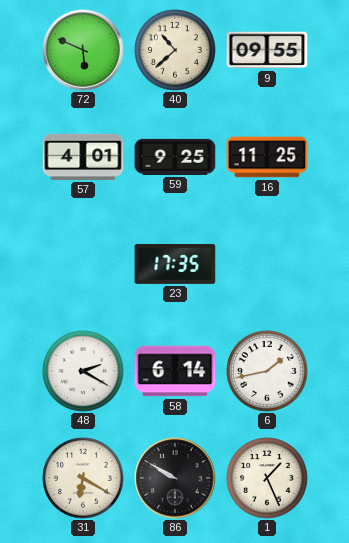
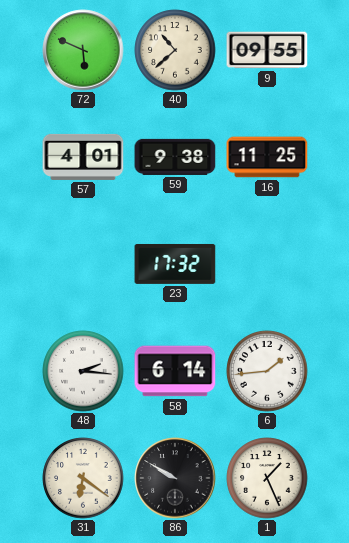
59: 9:25 -> 9:38 (175, 157)
23: 17:35 -> 17:32 (175, 264)
48: 2:20 -> 2:16 (83, 371)
6: 1:43 -> 1:44 (267, 371)
31: 6:20 -> 6:21 (83, 478)
